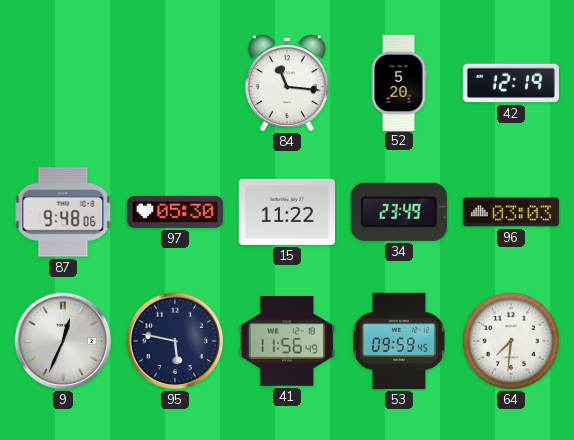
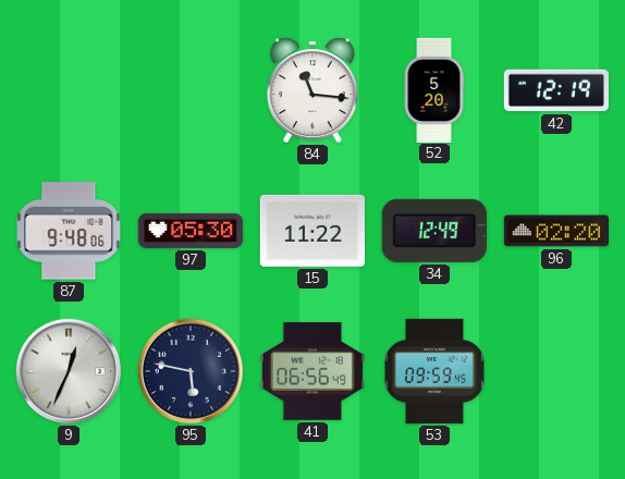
34: 23:49 -> 12:49 (434, 231)
96: 03:03 -> 02:20 (556, 231)
41: 11:56 -> 06:56 (312, 372)
64: 7:31 -> none (511, 341)
